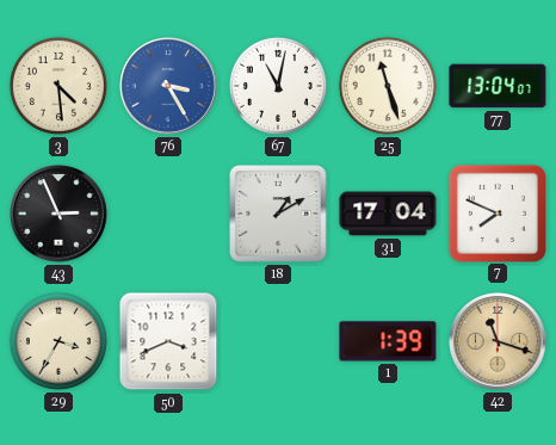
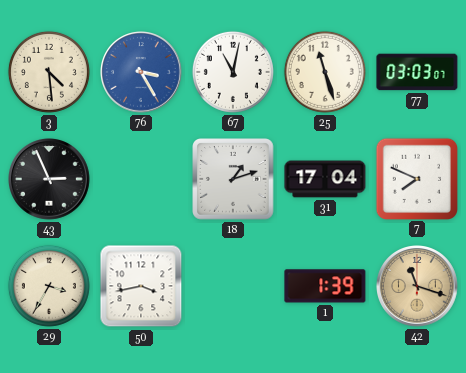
77: 13:04 -> 03:03 (417, 72)
18: 1:10 -> 1:12 (233, 179)
50: 3:41 -> 3:43 (141, 286)
